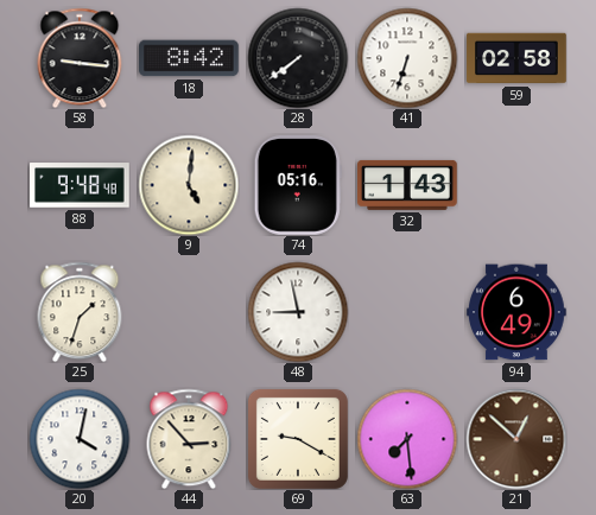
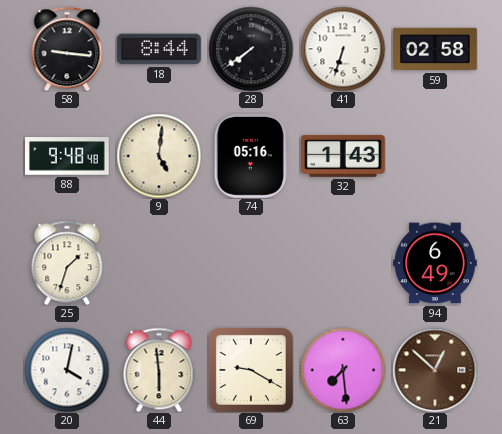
18: 8:42 -> 8:44 (160, 49)
48: 8:58 -> none (298, 312)
44: 2:53 -> 5:59 (159, 370)
